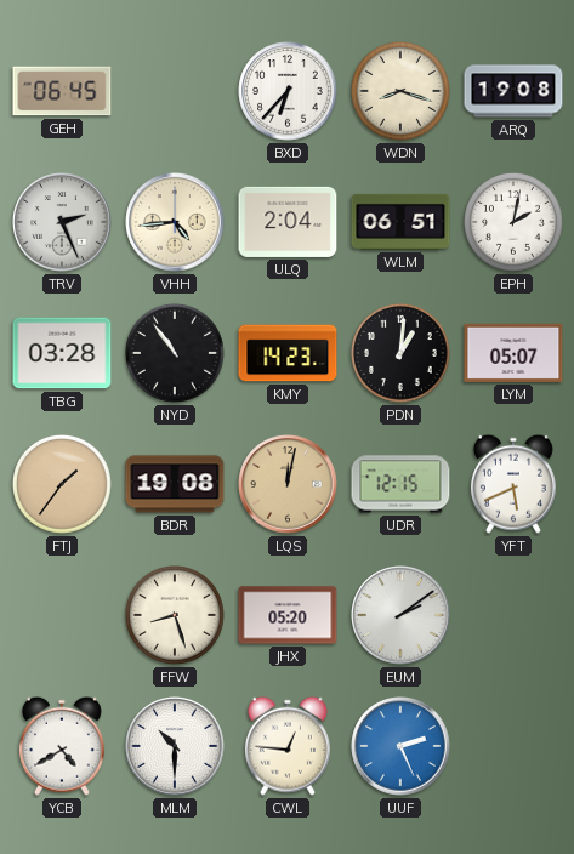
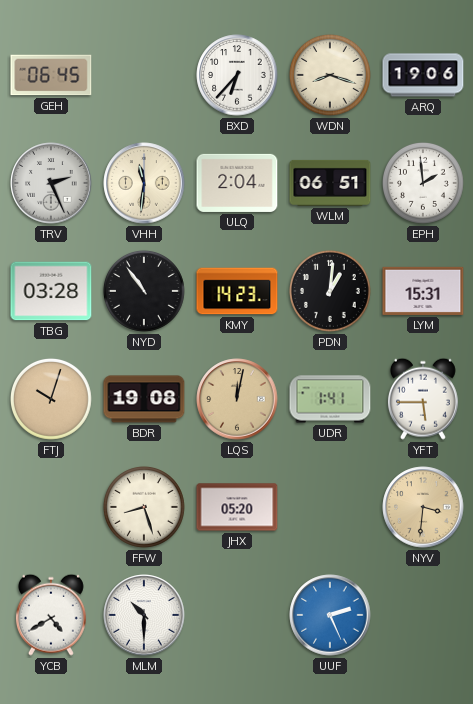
ARQ: 19:08 -> 19:06 (423, 75)
VHH: 4:44 -> 11:31 (144, 183)
EPH: 2:02 -> 1:59 (423, 183)
LYM: 05:07 -> 15:31 (423, 291)
FTJ: 1:36 -> 10:03 (51, 399)
UDR: 12:15 -> 1:41 (330, 399)
YFT: 5:41 -> 5:45 (423, 399)
EUM: 2:09 -> none (400, 615)
NYV: none -> 3:31 (423, 507)
CWL: 12:46 -> none (288, 746)
